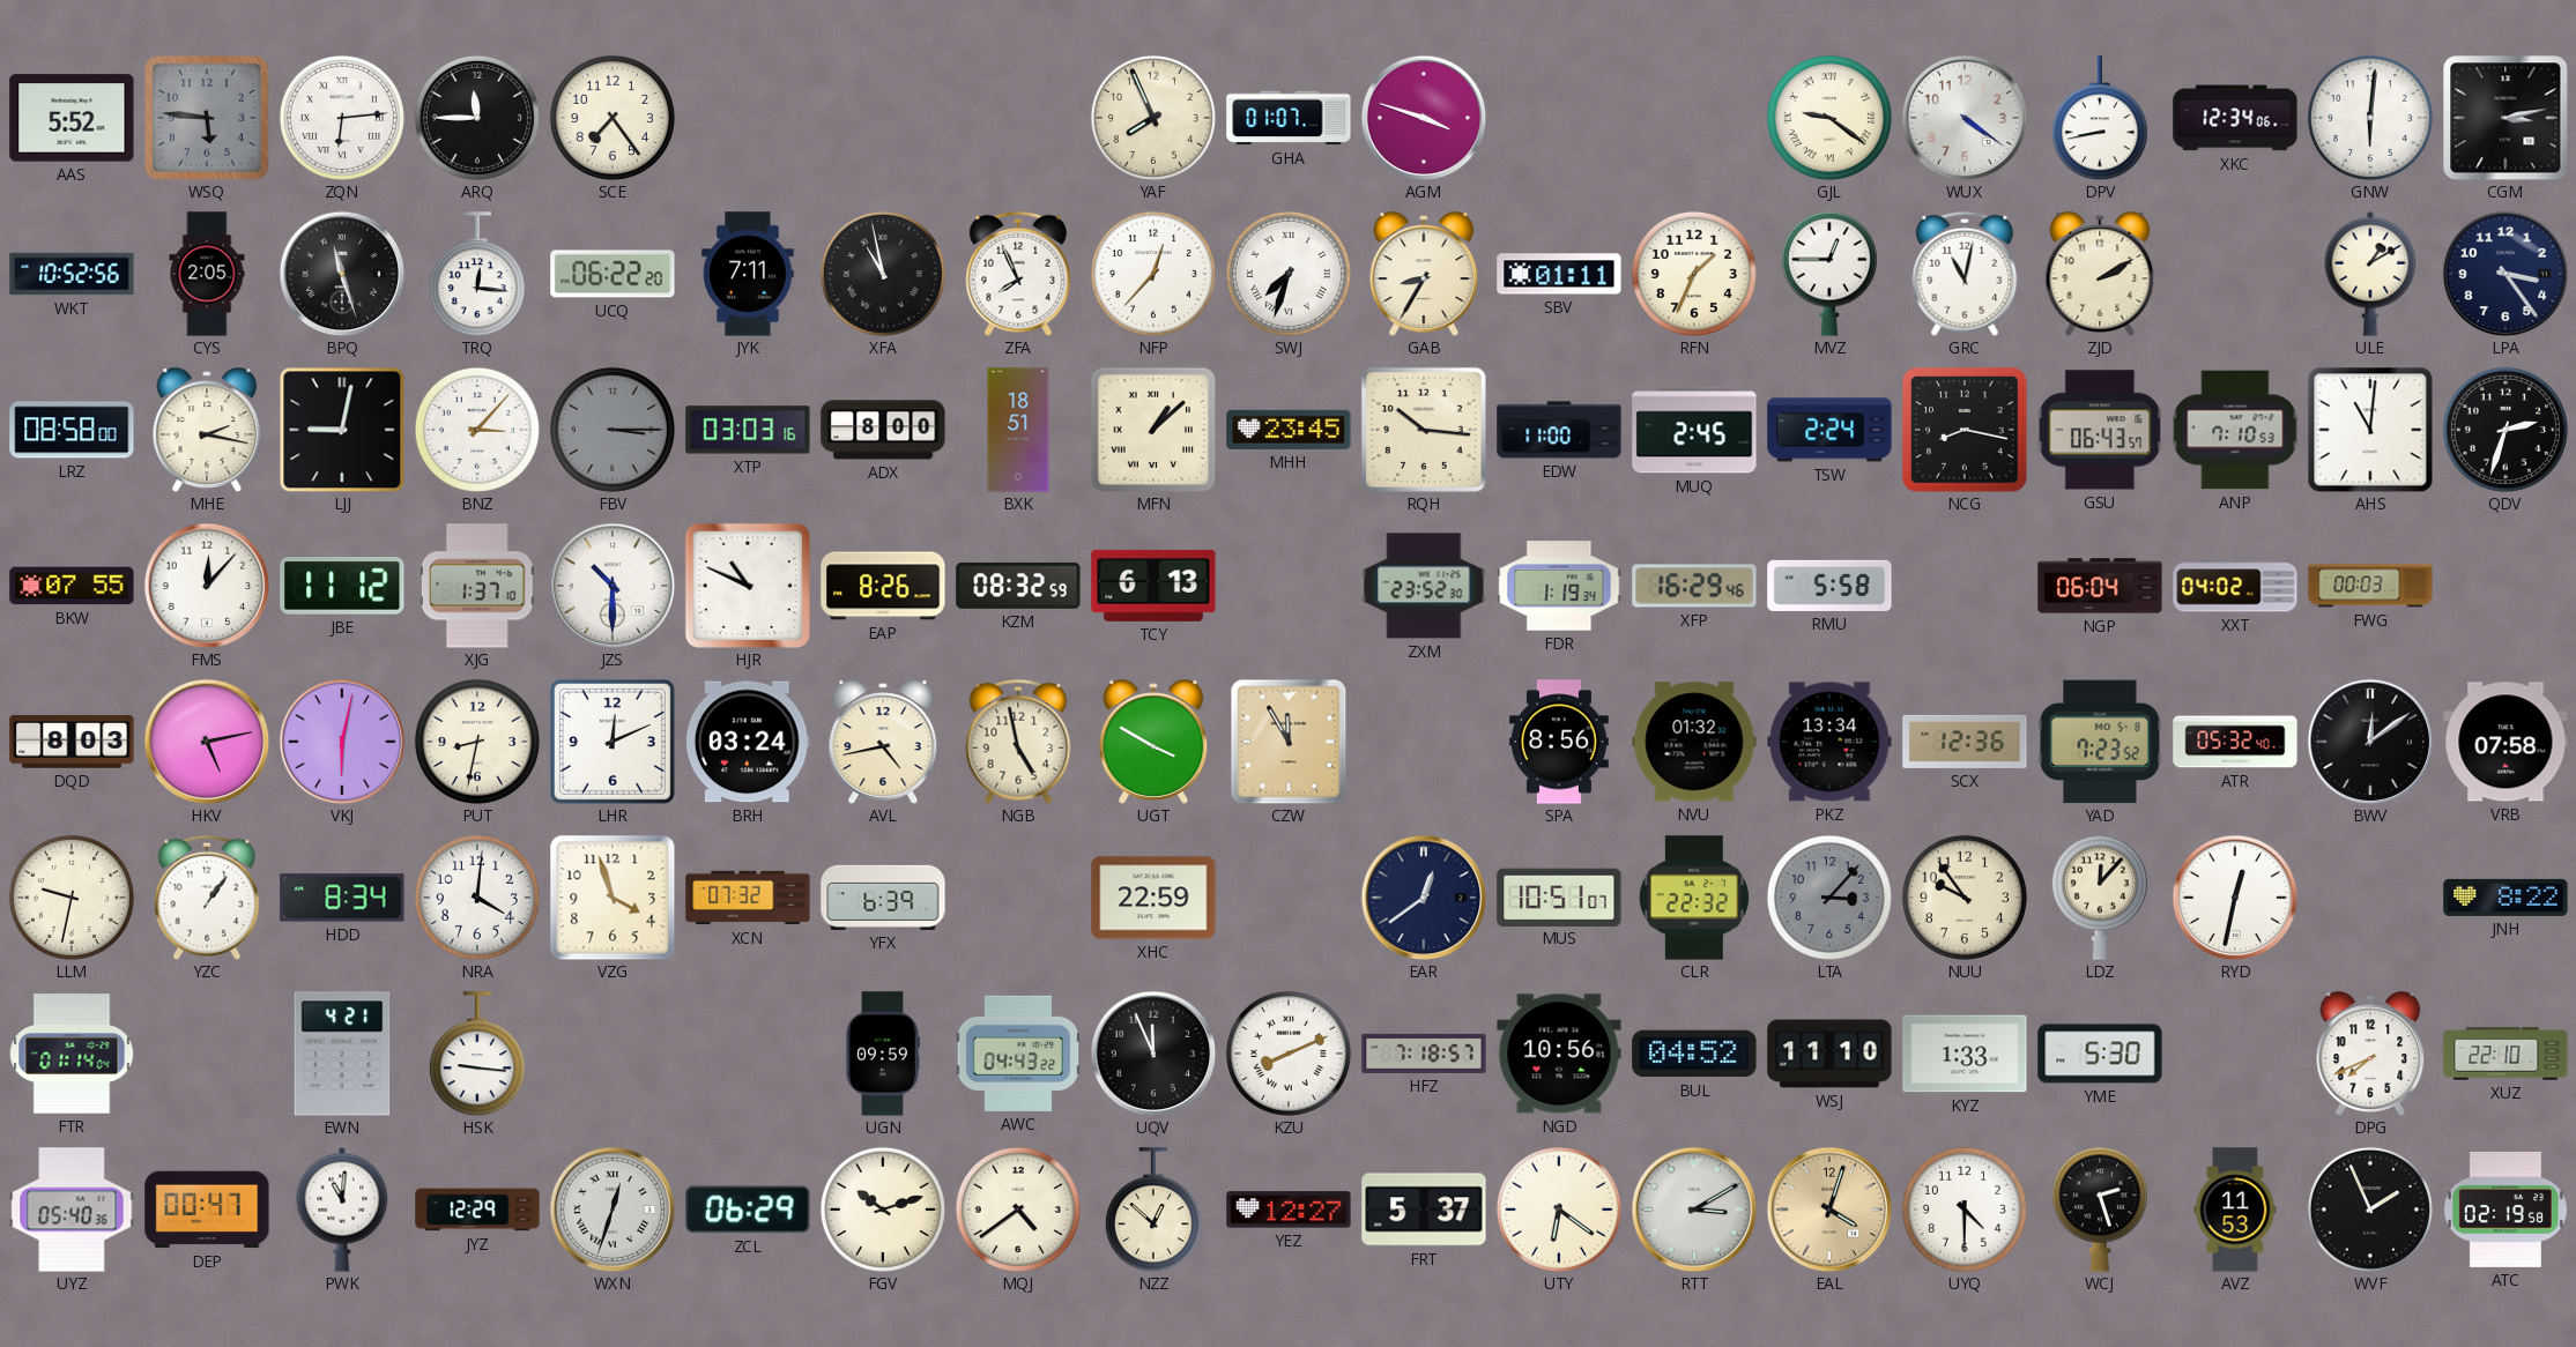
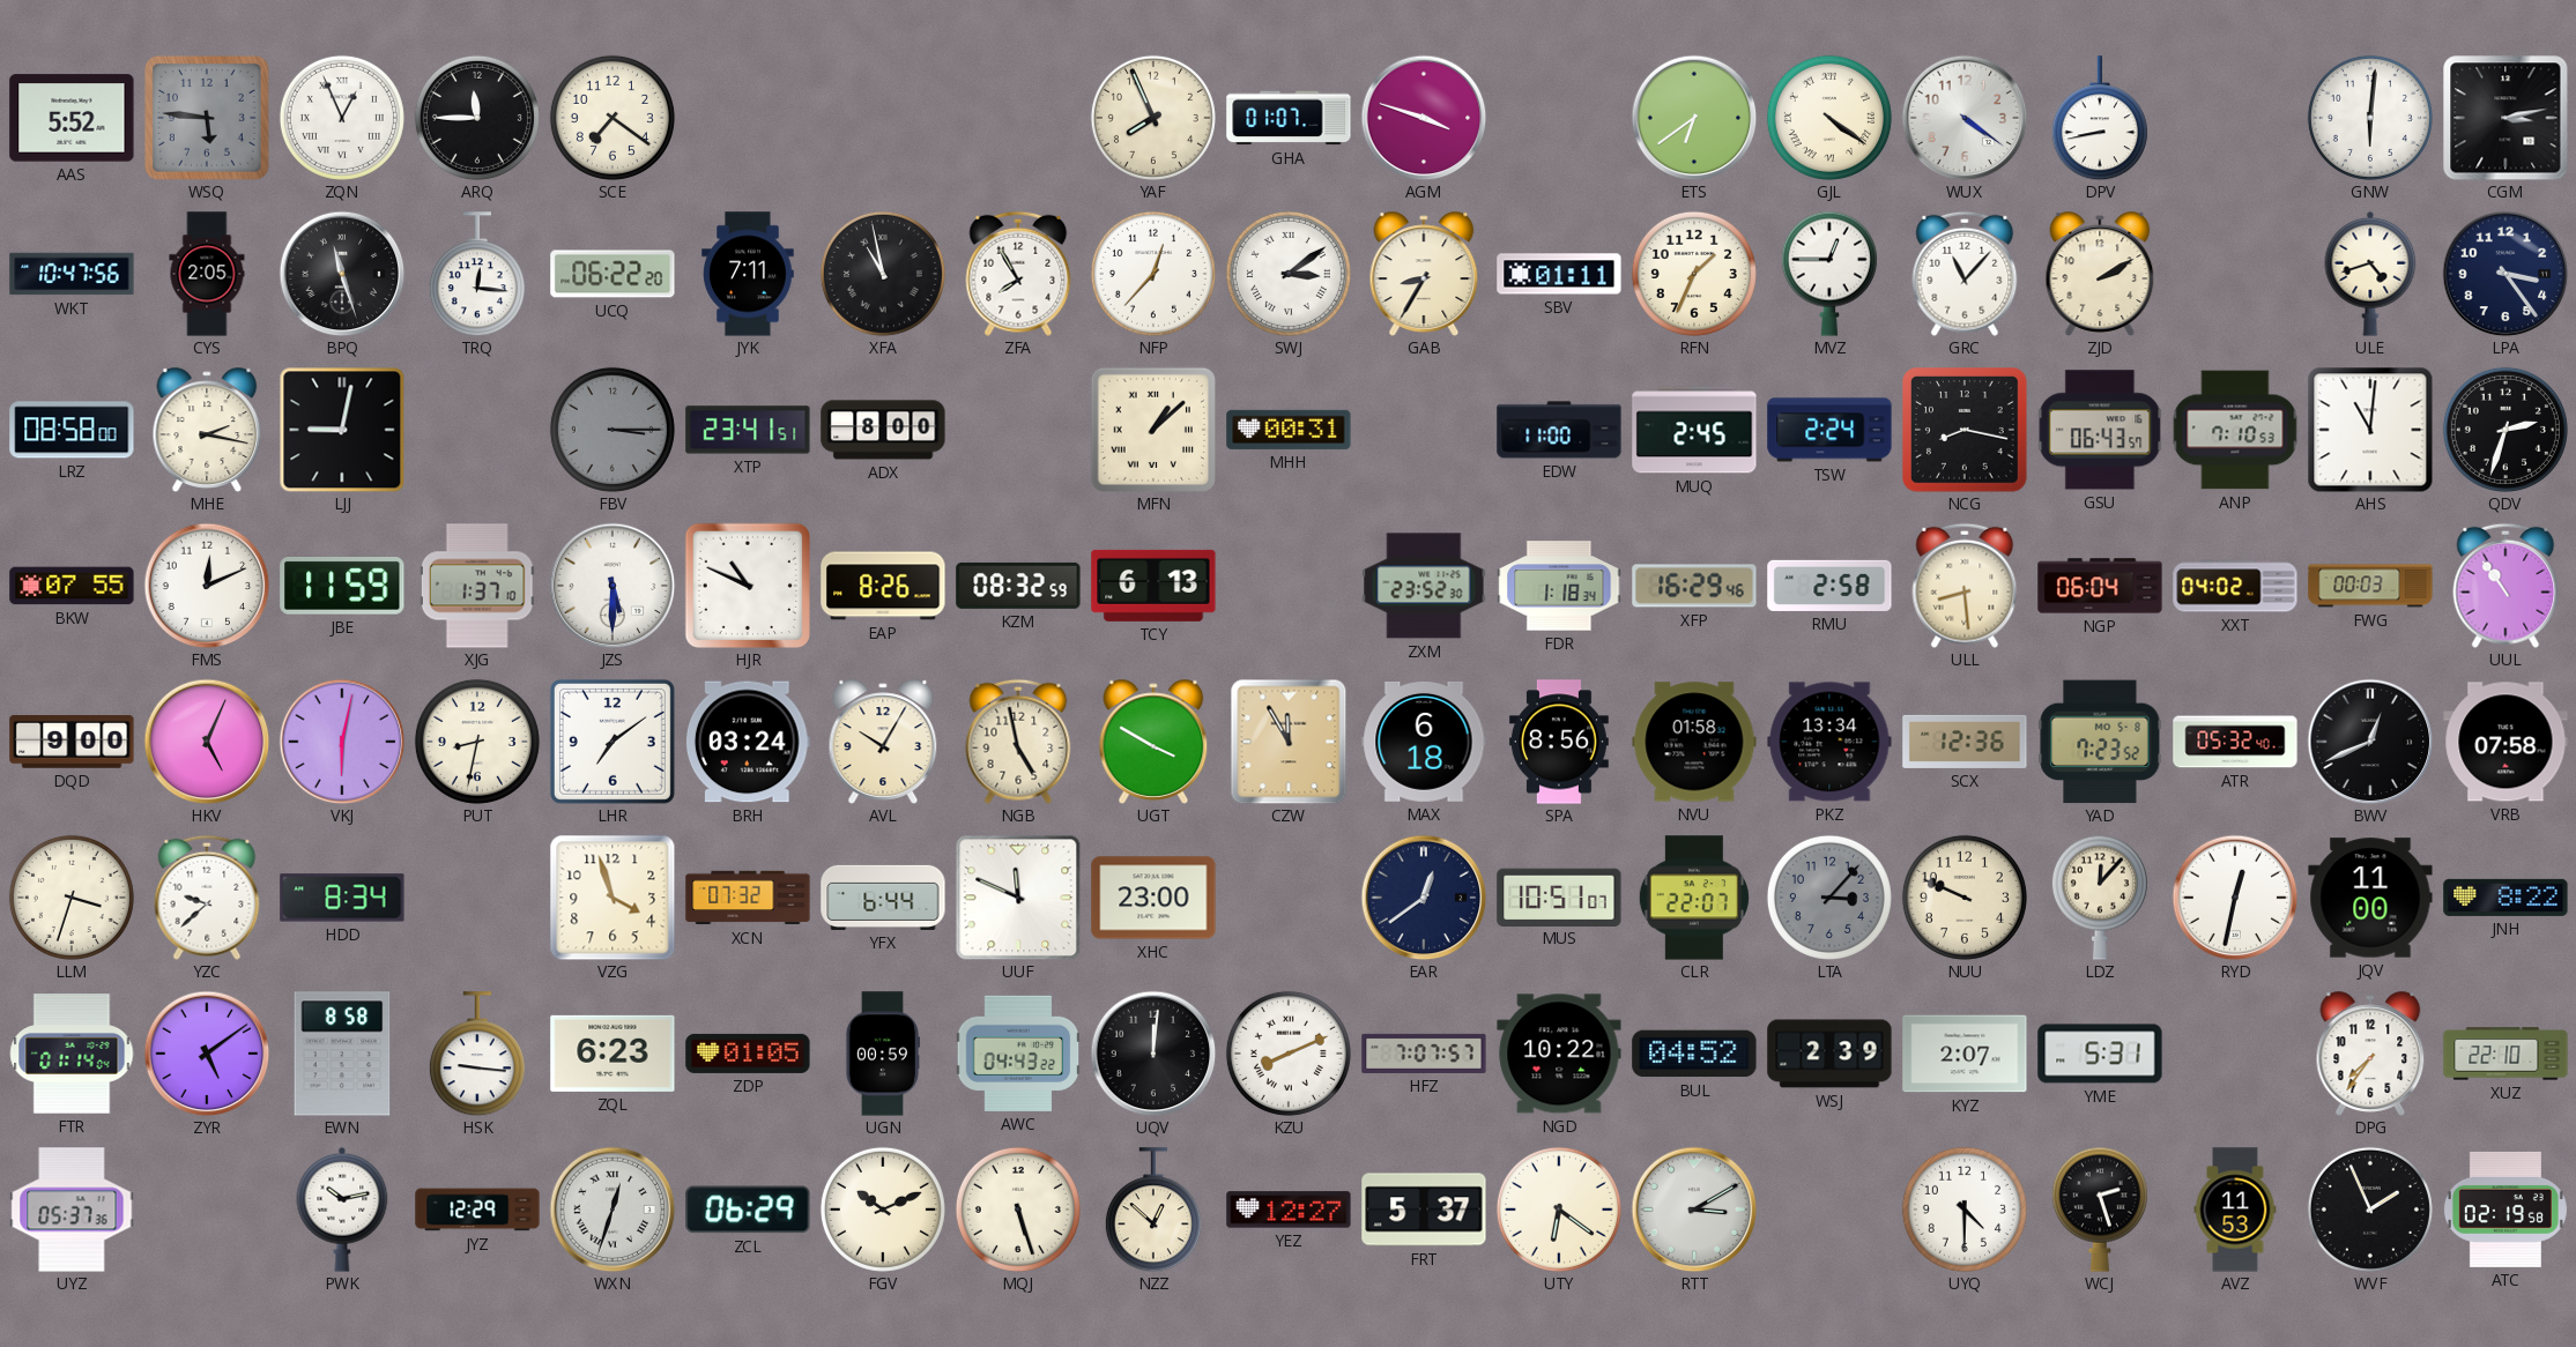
ZQN: 6:14 -> 12:56 (342, 118)
SCE: 7:24 -> 7:21 (613, 118)
ETS: none -> 6:39 (1694, 118)
GJL: 9:21 -> 4:21 (1829, 118)
XKC: 12:34 -> none (2235, 118)
WKT: 10:52 -> 10:47 (72, 274)
ZFA: 7:56 -> 7:55 (1018, 274)
SWJ: 7:33 -> 3:09 (1289, 274)
GRC: 11:02 -> 11:07 (1965, 274)
ULE: 1:10 -> 4:42 (2370, 274)
BNZ: 3:07 -> none (477, 430)
XTP: 03:03 -> 23:41 (748, 430)
BXK: 18:51 -> none (1018, 430)
MHH: 23:45 -> 00:31 (1289, 430)
RQH: 10:16 -> none (1424, 430)
FMS: 12:07 -> 12:11 (207, 586)
JBE: 11:12 -> 11:59 (342, 587)
JZS: 10:30 -> 5:30 (613, 586)
FDR: 1:19 -> 1:18 (1559, 586)
RMU: 5:58 -> 2:58 (1829, 586)
ULL: none -> 8:29 (1965, 586)
UUL: none -> 10:54 (2506, 586)
DQD: 8:03 -> 9:00 (72, 742)
HKV: 5:13 -> 5:04 (207, 742)
LHR: 12:11 -> 7:09 (613, 742)
AVL: 4:43 -> 10:05 (883, 742)
MAX: none -> 6:18 (1424, 743)
NVU: 01:32 -> 01:58 (1694, 742)
BWV: 12:09 -> 12:41 (2370, 742)
LLM: 9:32 -> 3:33 (72, 898)
YZC: 1:06 -> 9:38 (207, 898)
NRA: 4:01 -> none (477, 898)
YFX: 6:39 -> 6:44 (883, 898)
UUF: none -> 11:49 (1018, 898)
XHC: 22:59 -> 23:00 (1153, 898)
CLR: 22:32 -> 22:07 (1694, 898)
NUU: 9:54 -> 9:49 (1965, 898)
JQV: none -> 11:00 (2370, 898)
ZYR: none -> 5:09 (207, 1054)
EWN: 4:21 -> 8:58 (342, 1054)
ZQL: none -> 6:23 (613, 1054)
ZDP: none -> 01:05 (748, 1054)
UGN: 09:59 -> 00:59 (882, 1054)
UQV: 11:56 -> 12:01 (1153, 1054)
HFZ: 7:18 -> 7:07 (1424, 1054)
NGD: 10:56 -> 10:22 (1559, 1054)
WSJ: 11:10 -> 2:39 (1829, 1054)
KYZ: 1:33 -> 2:07 (1965, 1054)
YME: 5:30 -> 5:31 (2100, 1054)
DPG: 7:41 -> 7:36 (2370, 1054)
UYZ: 05:40 -> 05:37 (72, 1210)
DEP: 00:47 -> none (207, 1210)
PWK: 11:01 -> 10:13 (342, 1210)
FGV: 10:12 -> 10:11 (883, 1210)
MQJ: 4:39 -> 5:27 (1018, 1210)
EAL: 4:03 -> none (1829, 1210)
